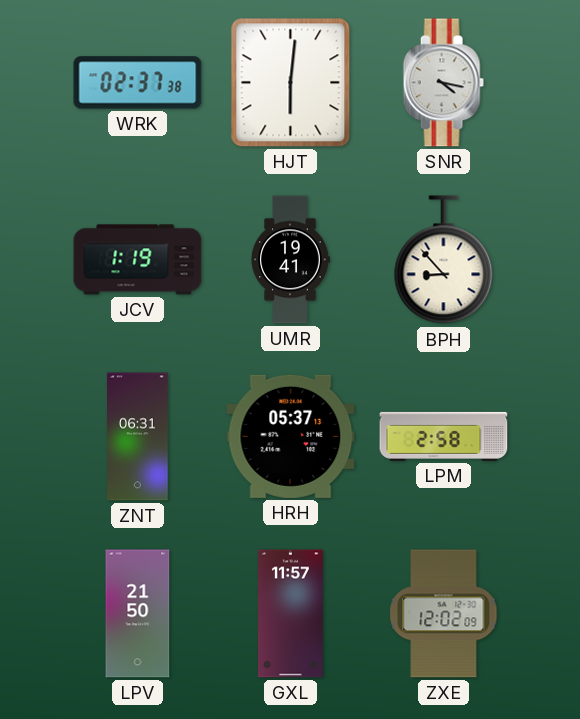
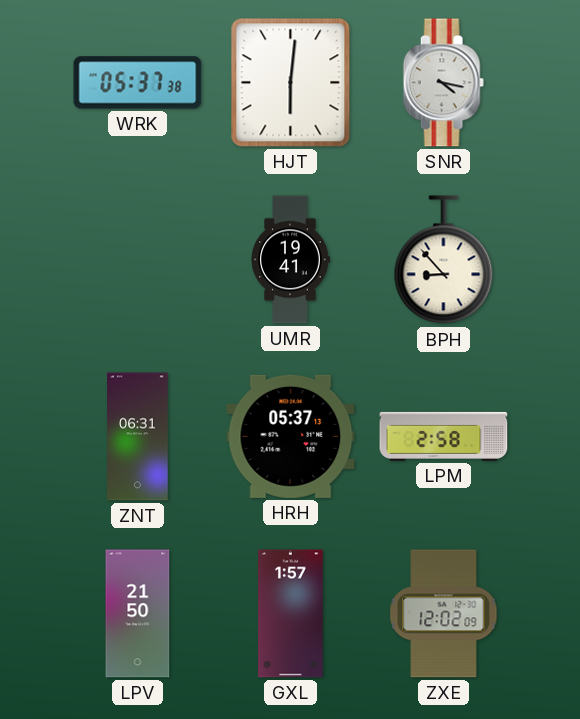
WRK: 02:37 -> 05:37 (138, 83)
JCV: 1:19 -> none (138, 260)
GXL: 11:57 -> 1:57 (291, 614)
